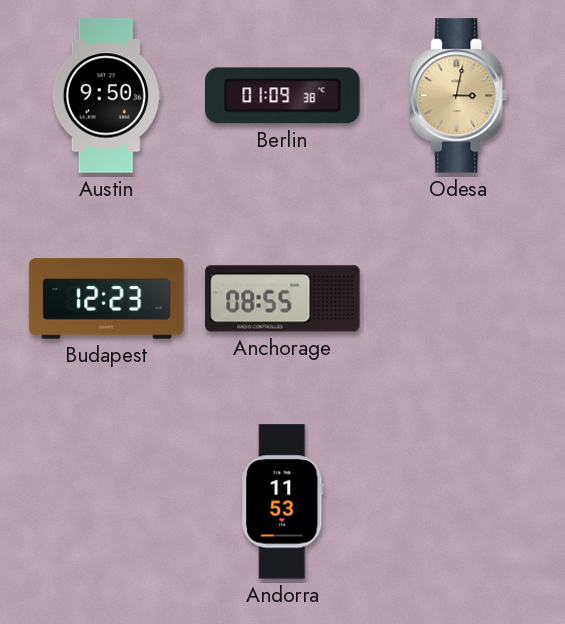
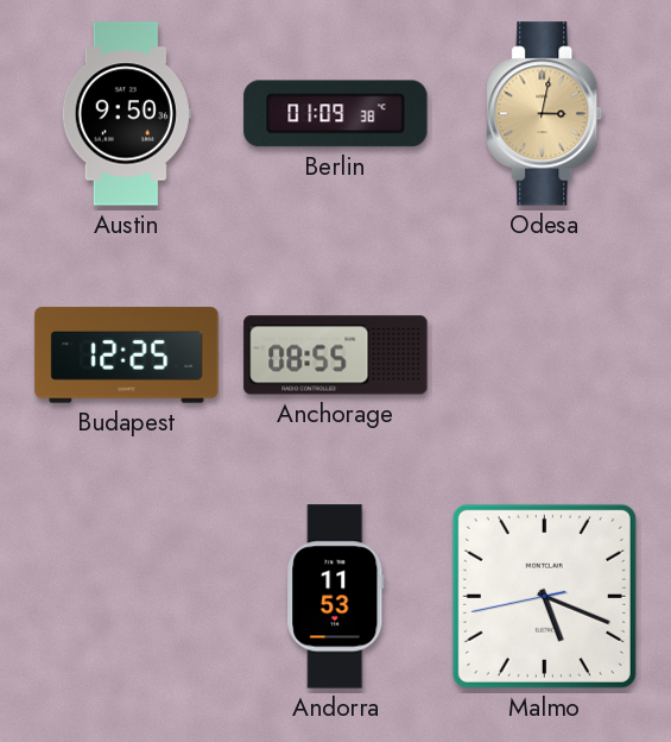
Budapest: 12:23 -> 12:25 (127, 356)
Malmo: none -> 5:18 (544, 596)
